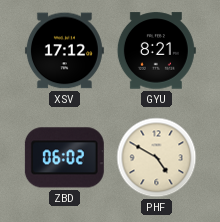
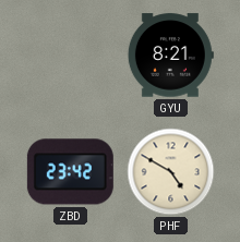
XSV: 17:12 -> none (64, 51)
ZBD: 06:02 -> 23:42 (70, 172)
